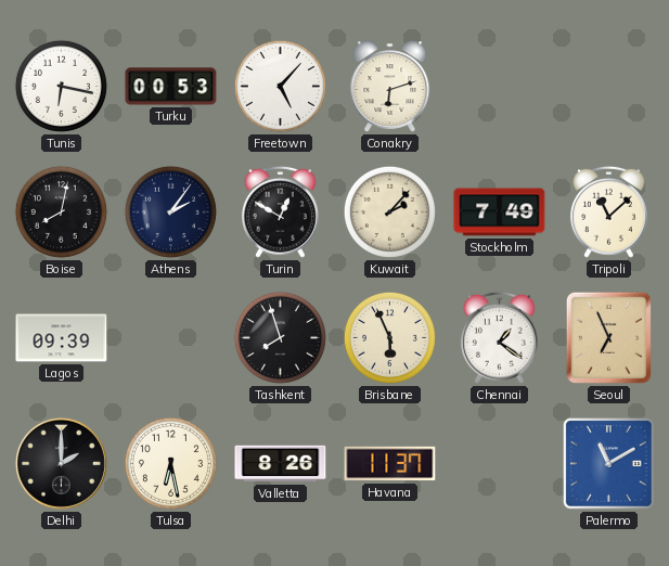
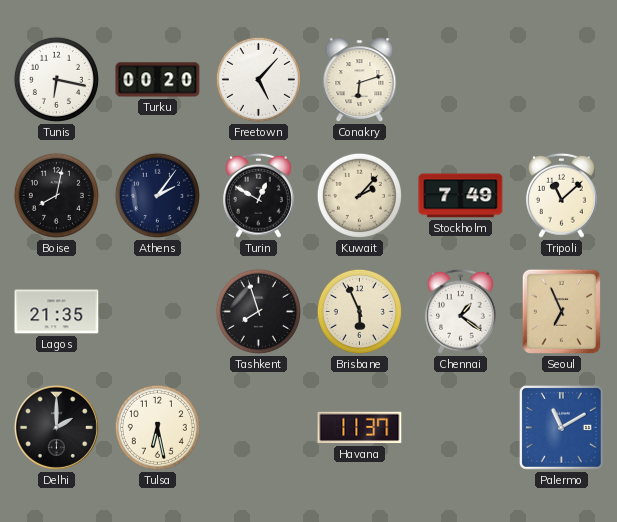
Turku: 00:53 -> 00:20 (158, 80)
Lagos: 09:39 -> 21:35 (57, 312)
Valletta: 8:26 -> none (281, 464)
